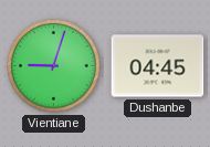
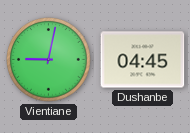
Vientiane: 9:03 -> 9:02 (49, 60)
